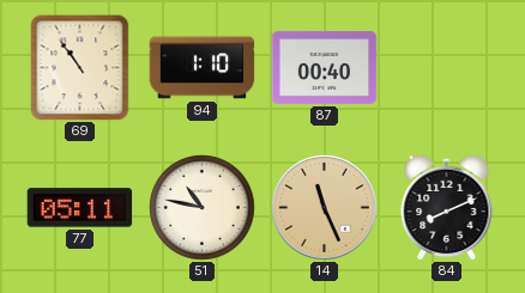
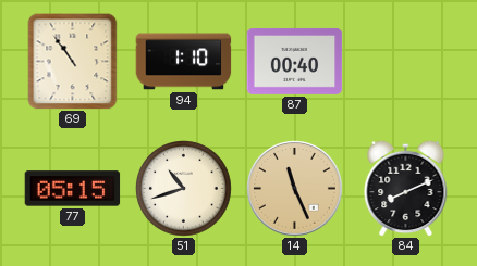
77: 05:11 -> 05:15 (73, 189)
51: 10:47 -> 10:42 (184, 189)
